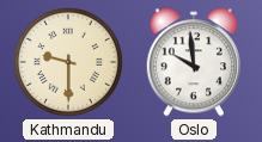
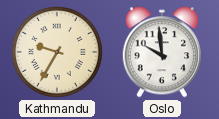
Kathmandu: 9:30 -> 9:35 (57, 52)
